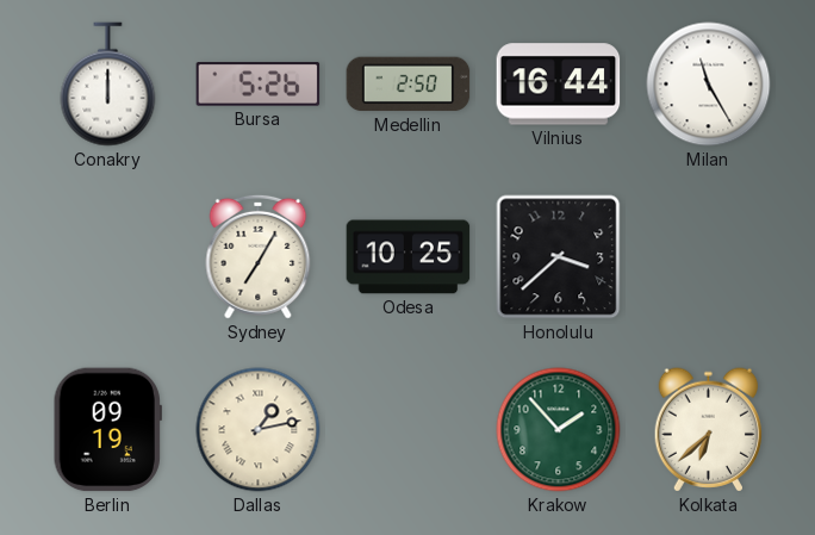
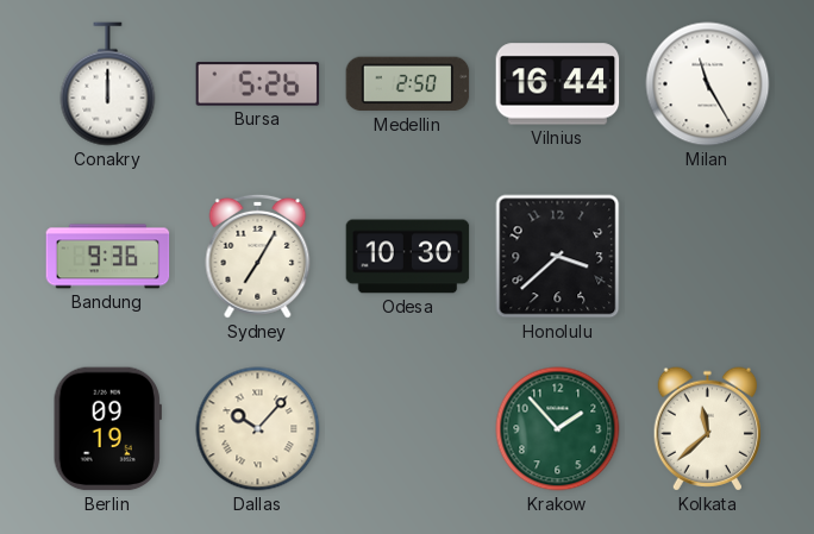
Bandung: none -> 9:36 (108, 257)
Odesa: 10:25 -> 10:30 (408, 257)
Dallas: 1:13 -> 10:07 (258, 429)
Kolkata: 6:38 -> 11:38 (707, 429)
